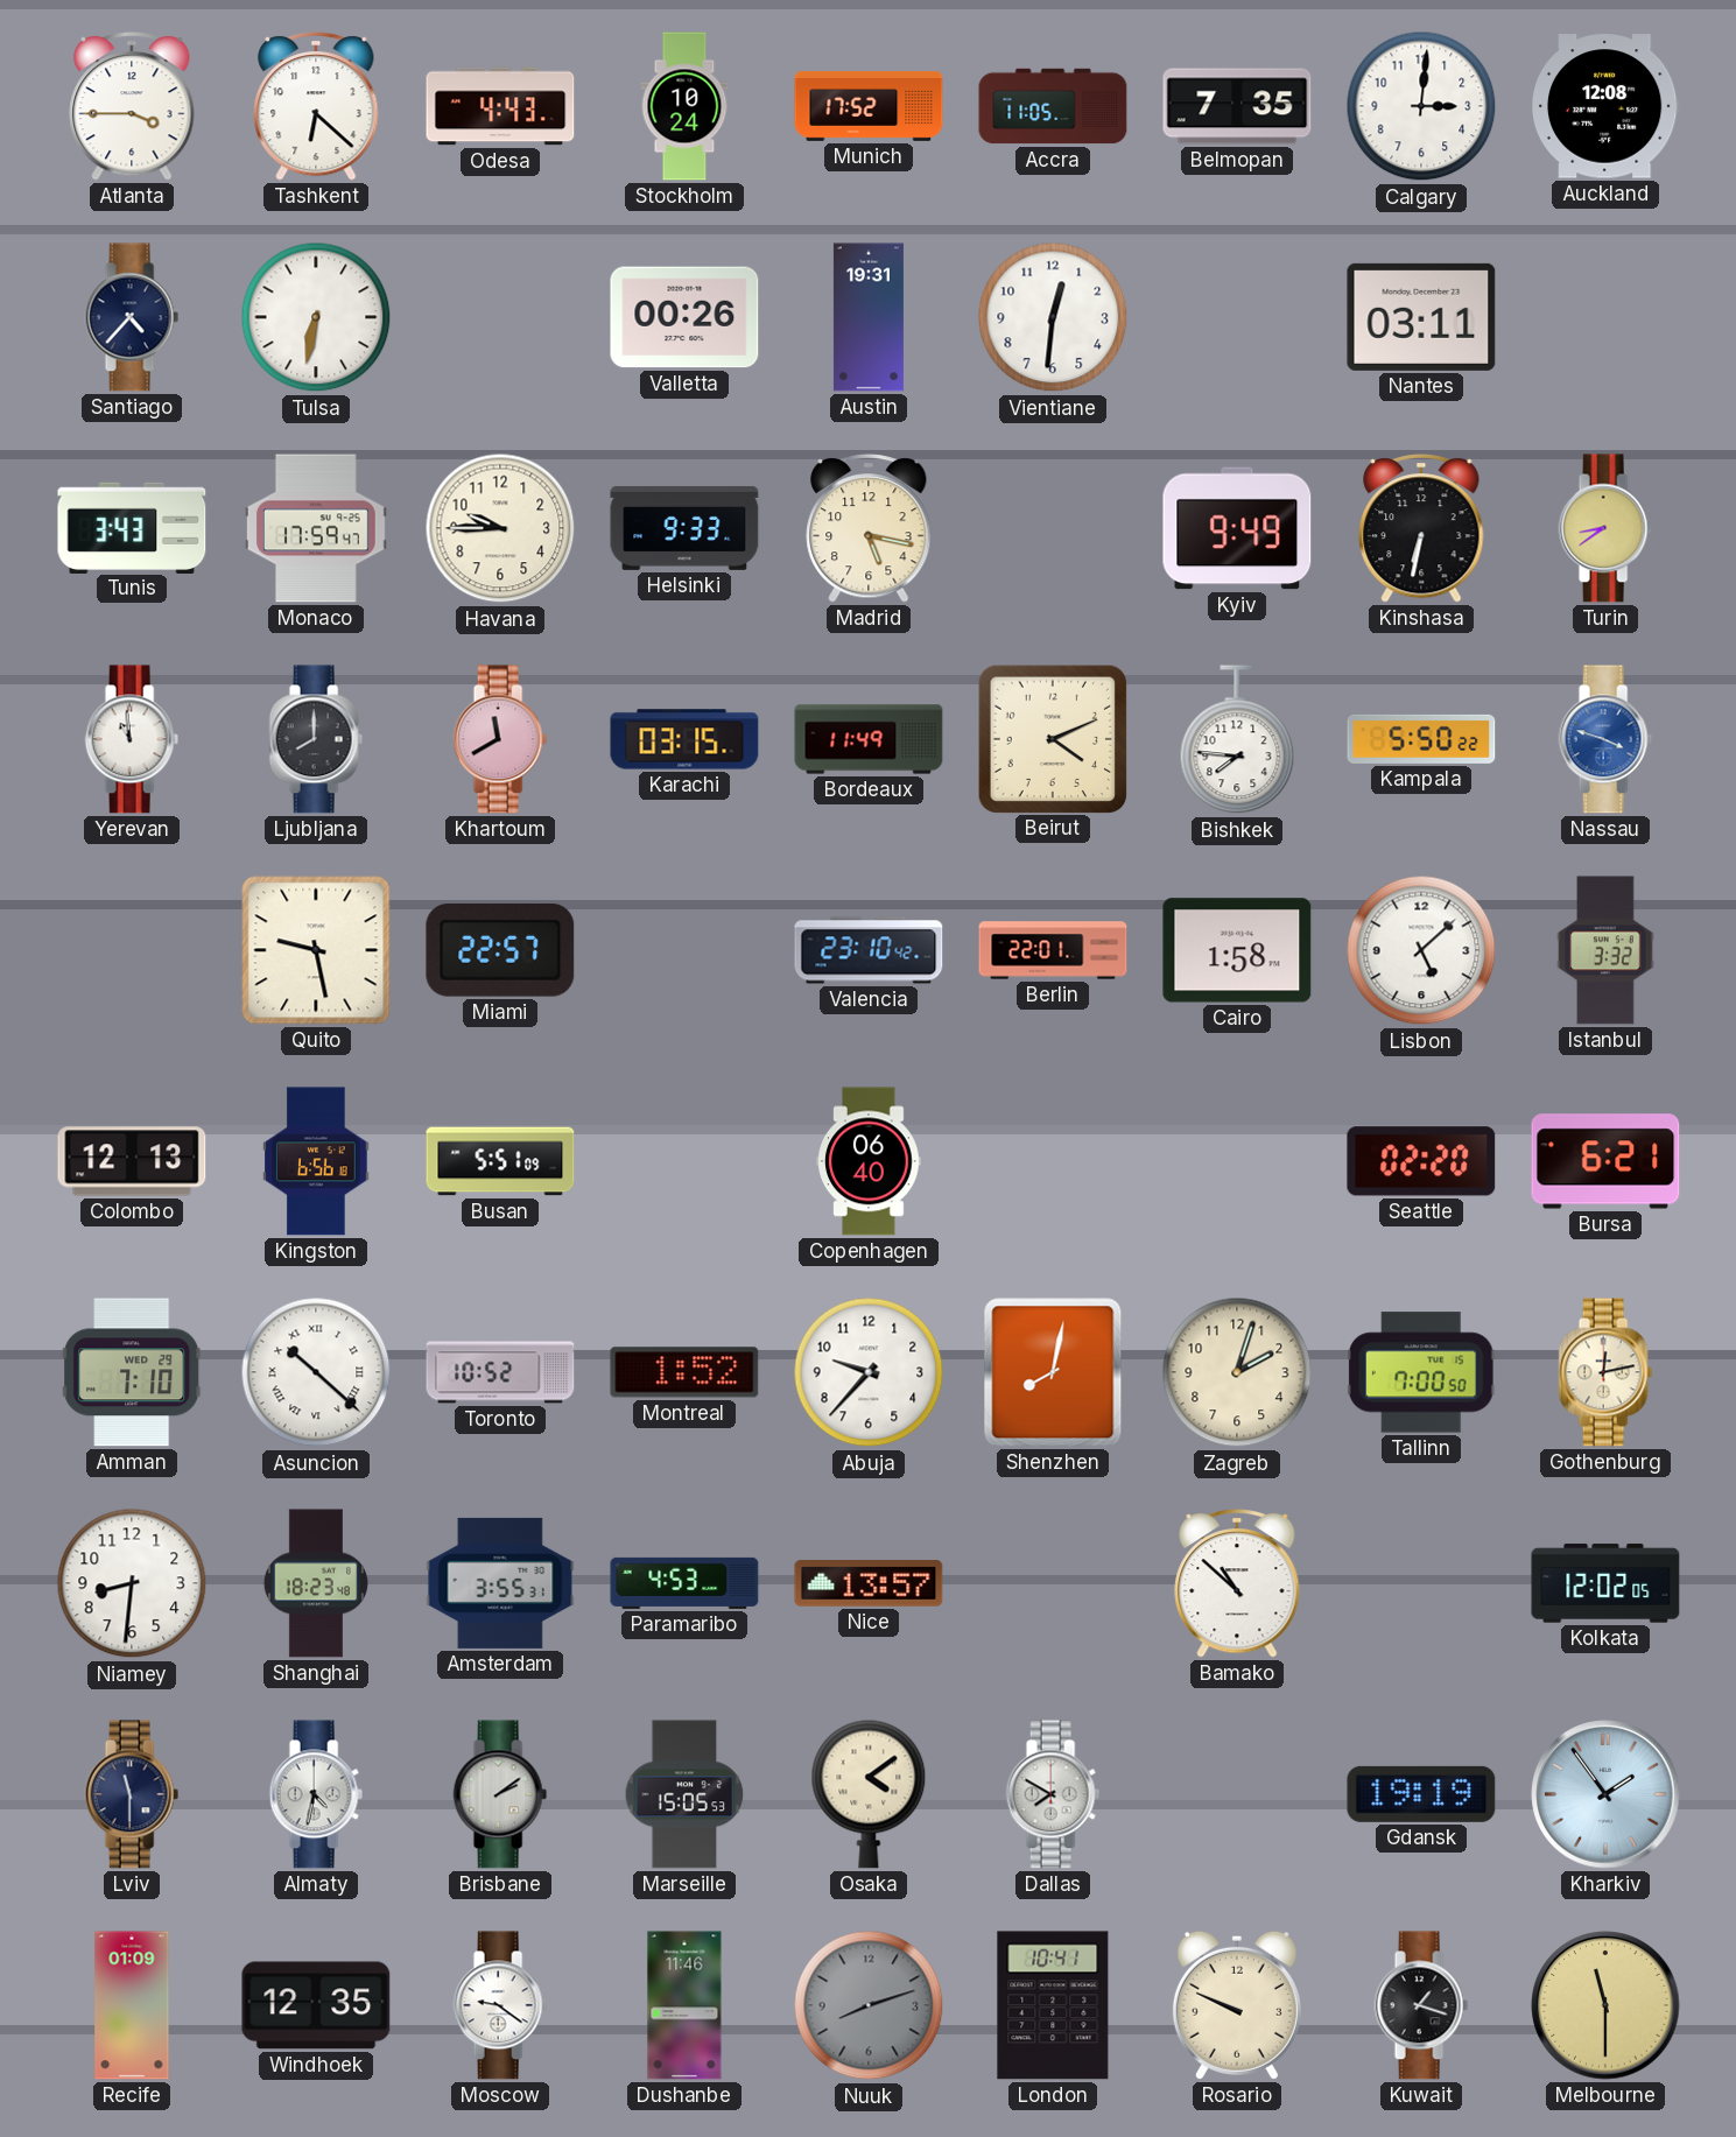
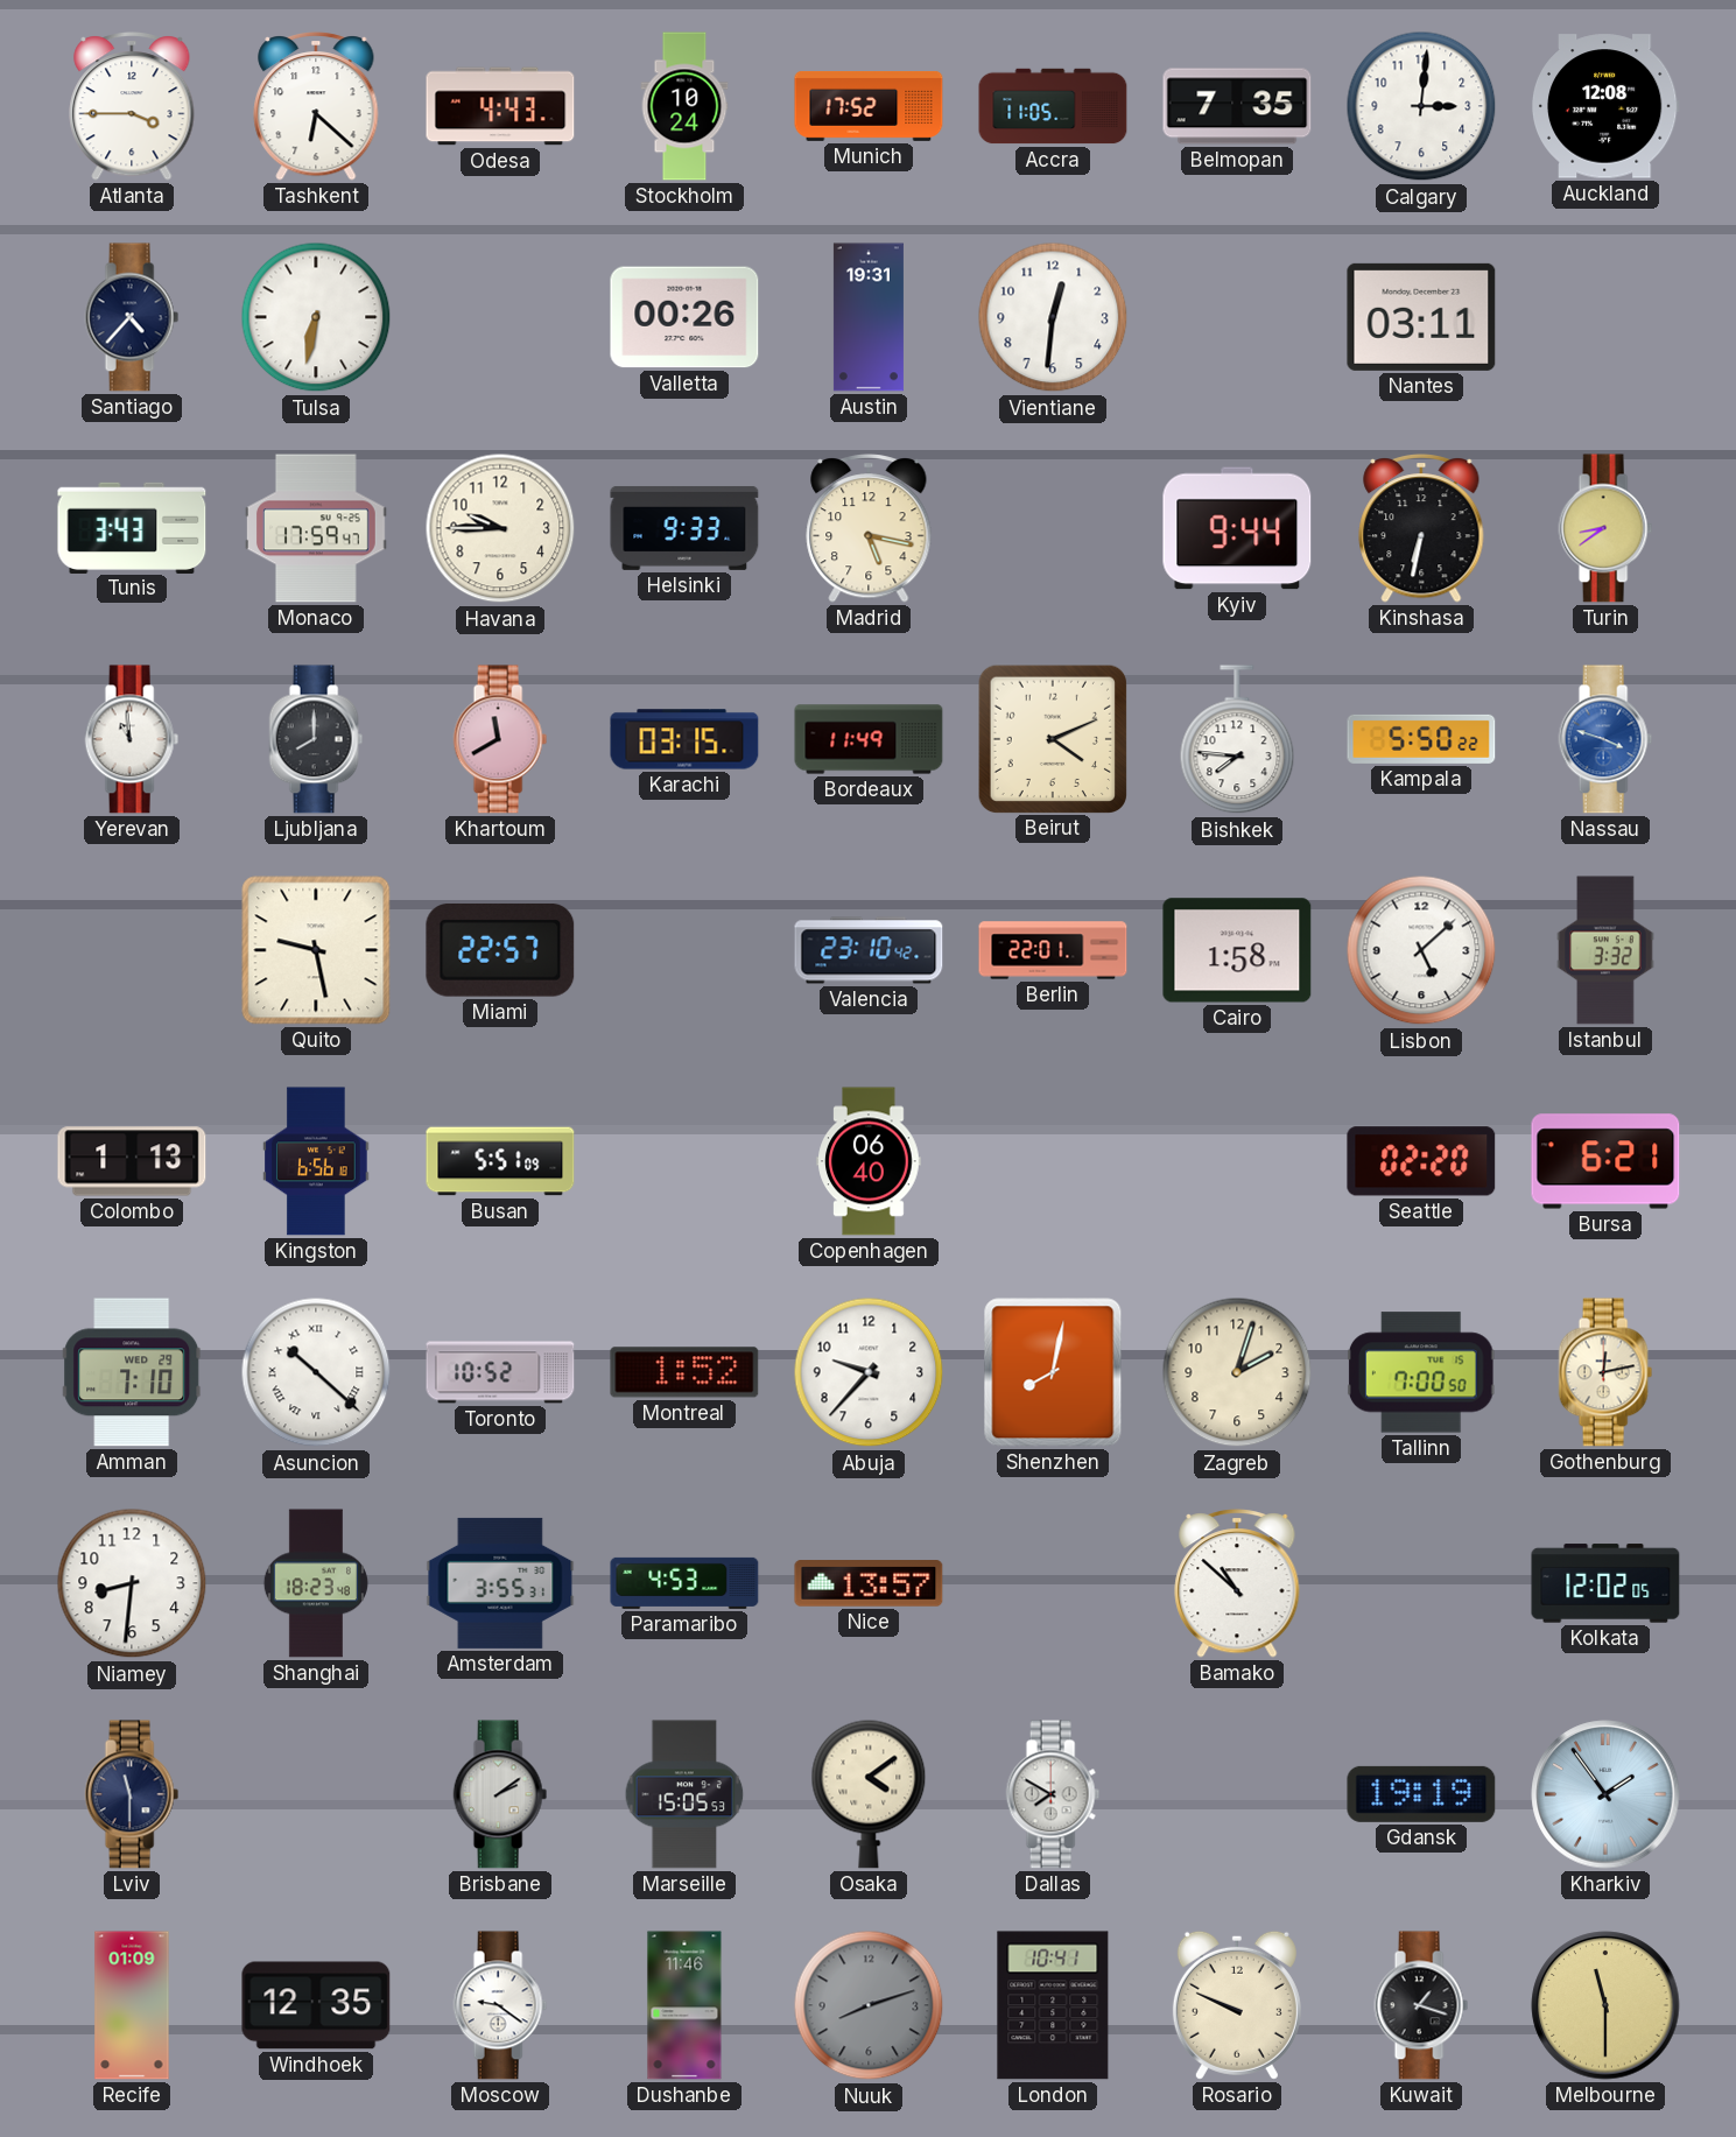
Kyiv: 9:49 -> 9:44 (1237, 528)
Colombo: 12:13 -> 1:13 (132, 1161)
Almaty: 4:32 -> none (316, 1794)
